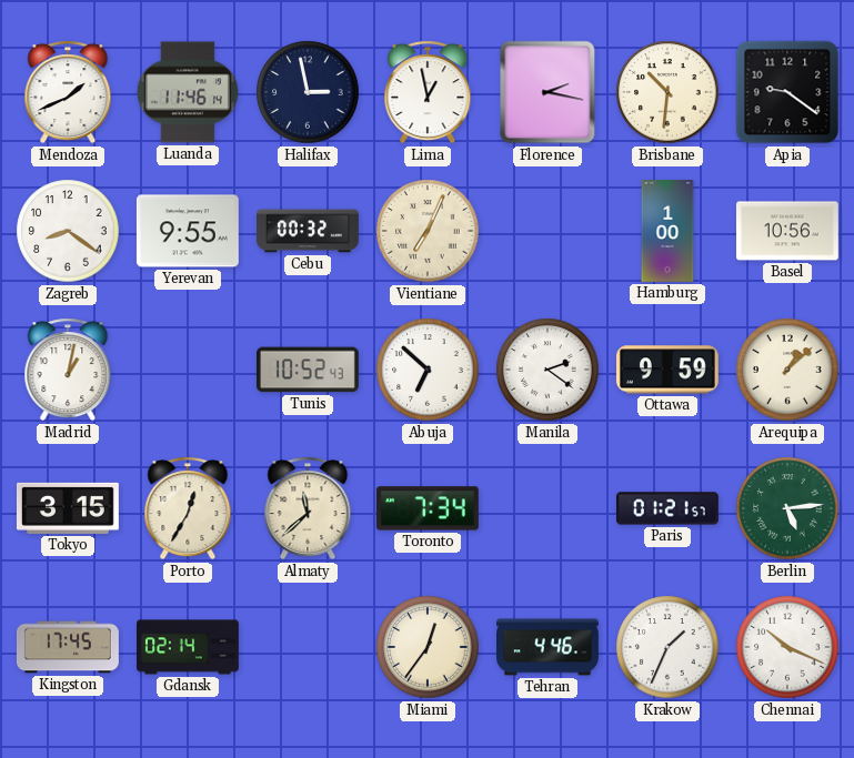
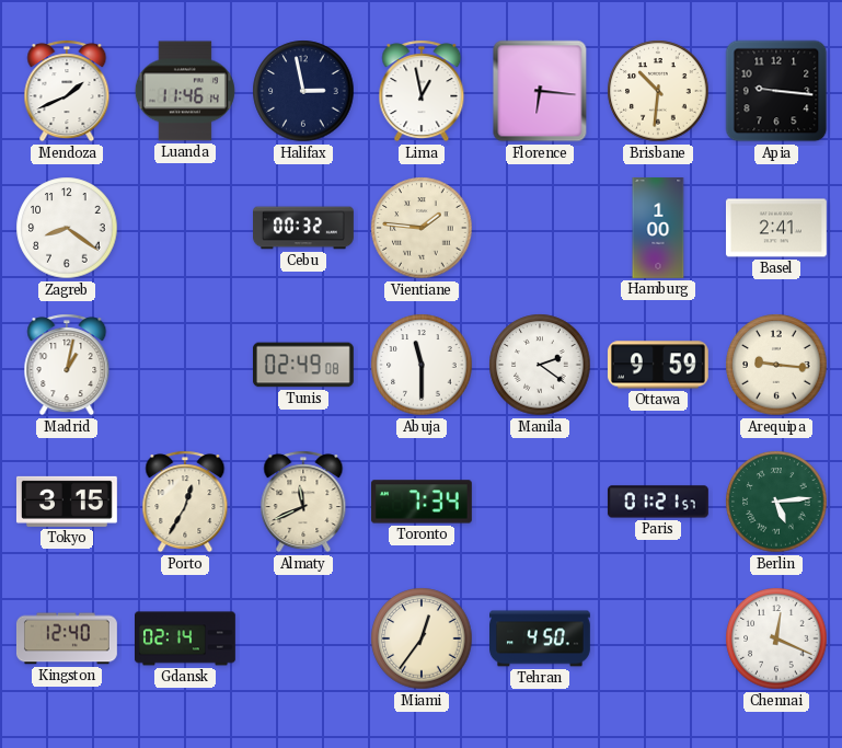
Florence: 2:17 -> 6:16 (540, 91)
Apia: 9:21 -> 9:16 (776, 91)
Yerevan: 9:55 -> none (188, 231)
Vientiane: 7:04 -> 1:46 (422, 228)
Basel: 10:56 -> 2:41 (776, 228)
Tunis: 10:52 -> 02:49 (303, 365)
Abuja: 6:52 -> 11:30 (422, 365)
Arequipa: 1:08 -> 9:16 (776, 365)
Almaty: 11:38 -> 11:41 (303, 502)
Kingston: 17:45 -> 12:40 (67, 638)
Tehran: 4:46 -> 4:50 (541, 638)
Krakow: 1:34 -> none (667, 647)
Chennai: 10:19 -> 12:19 (776, 638)
